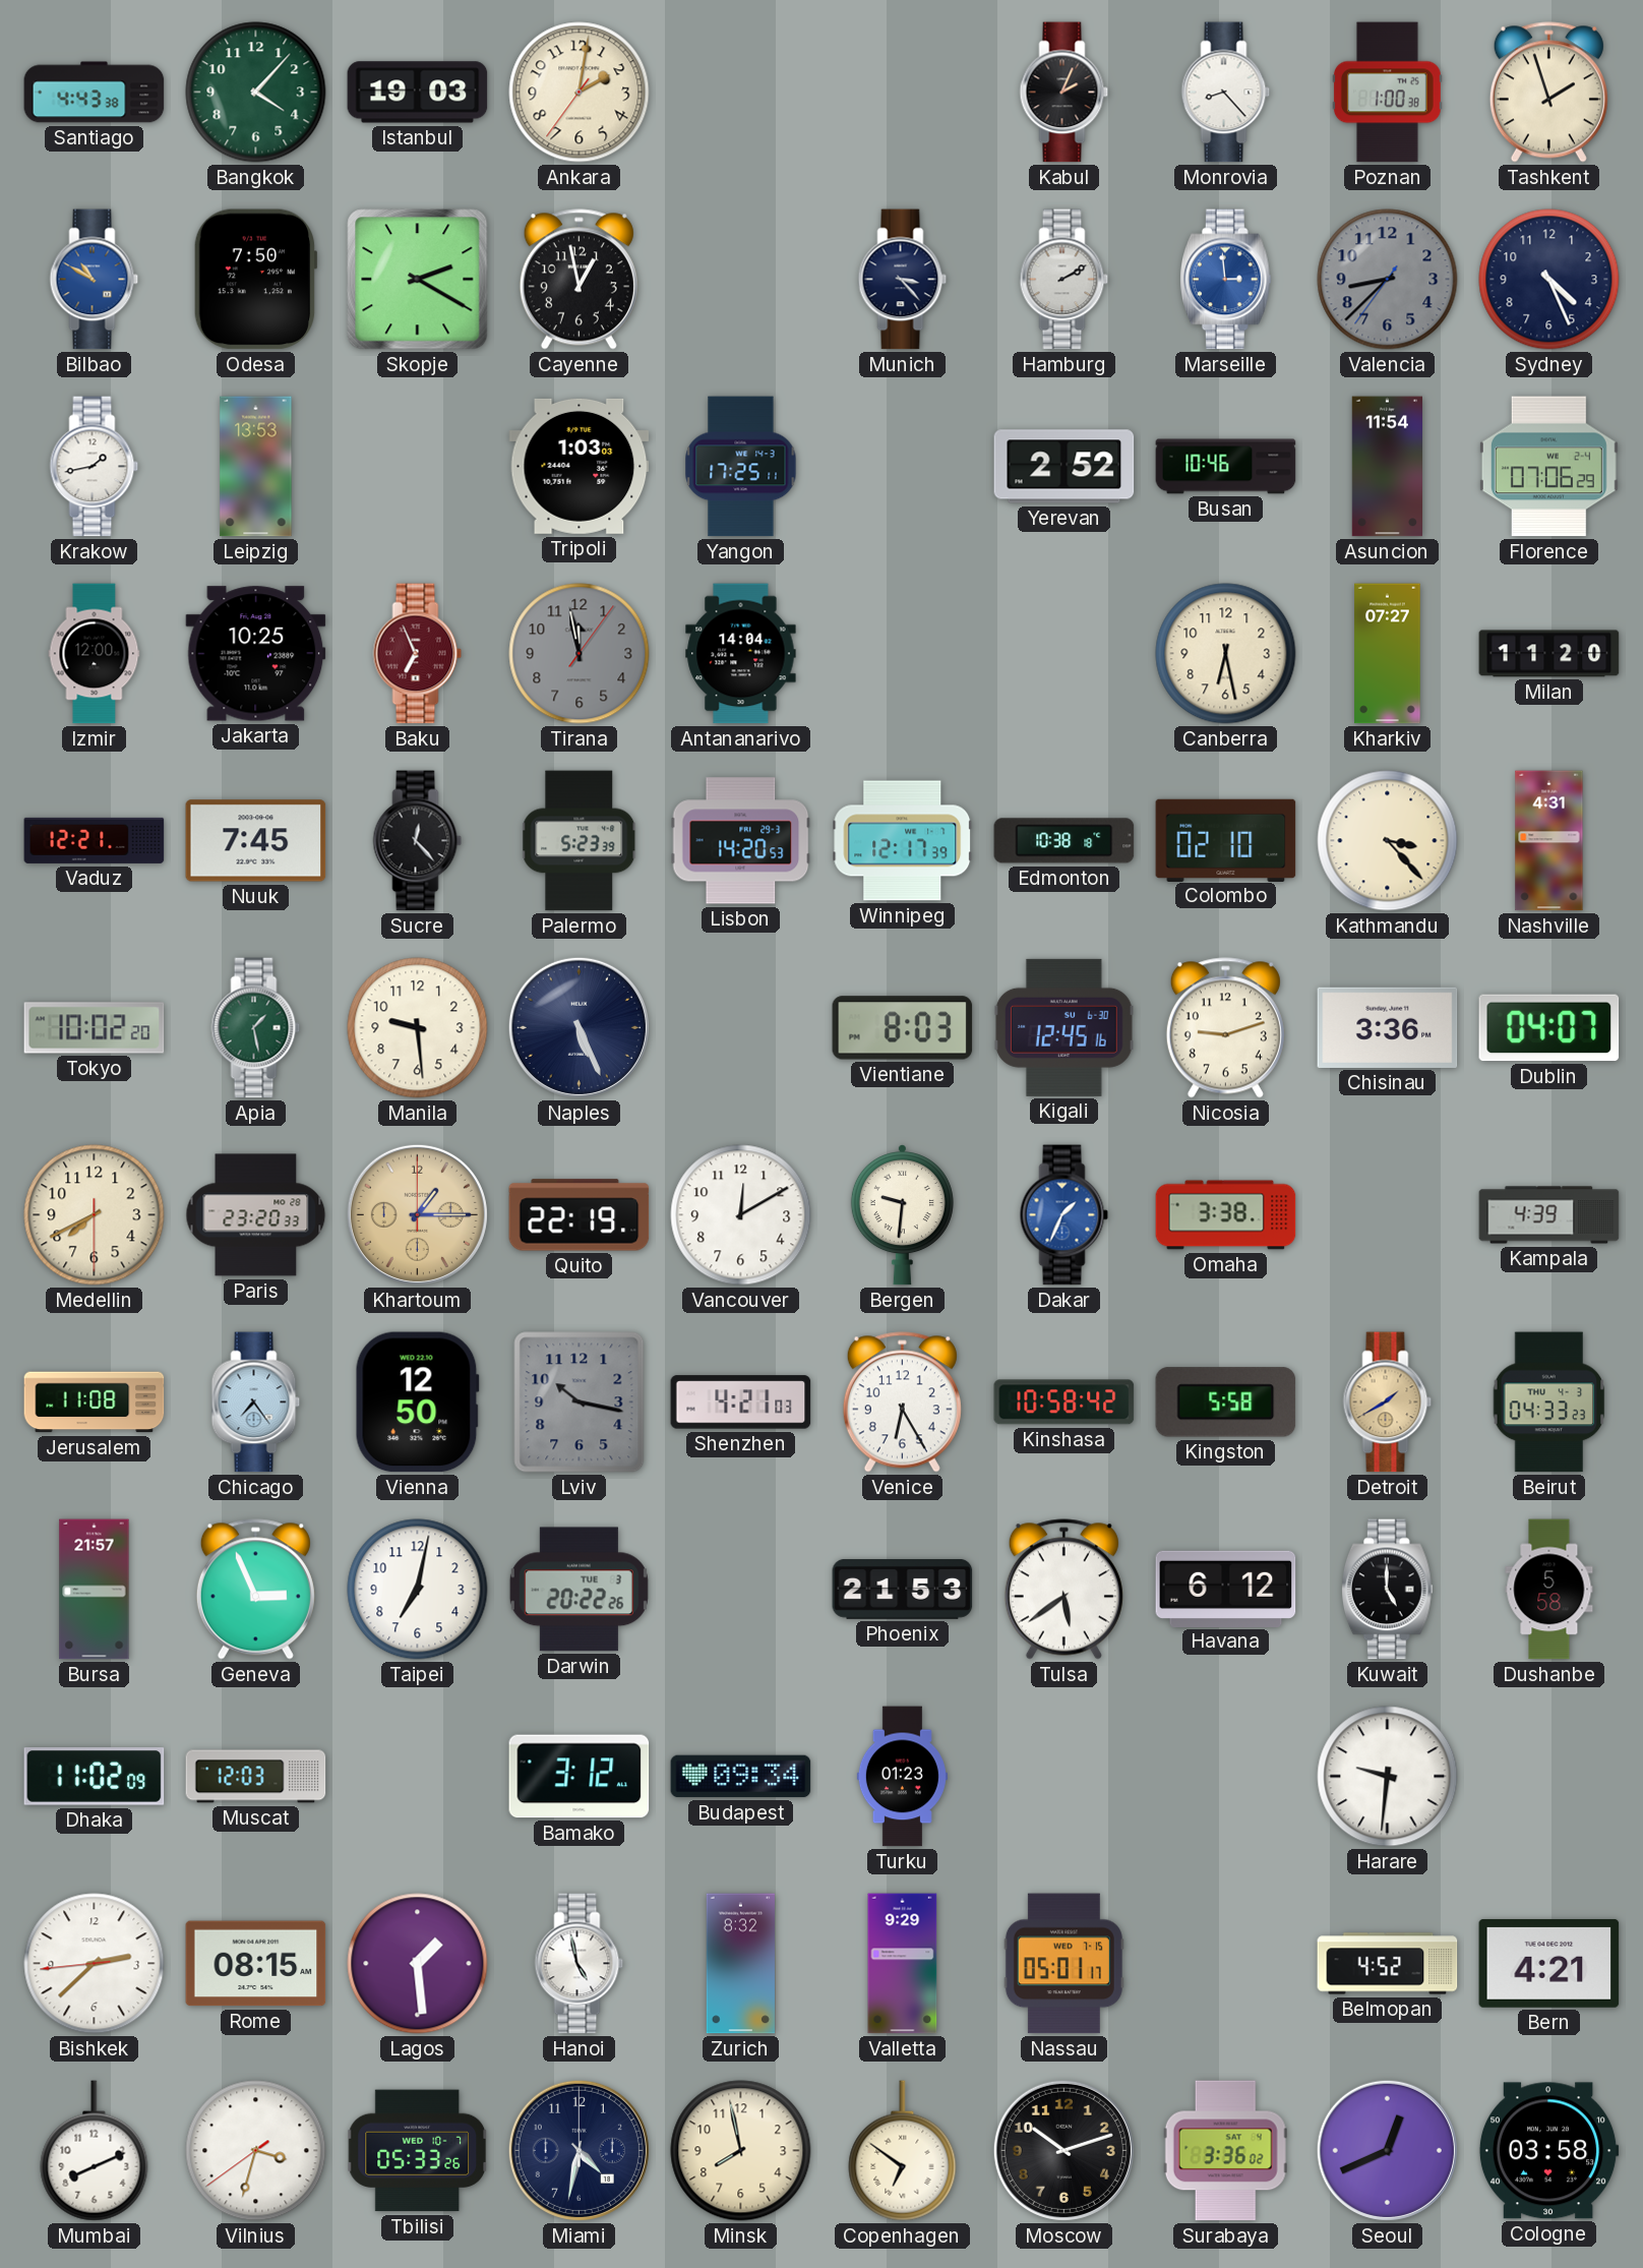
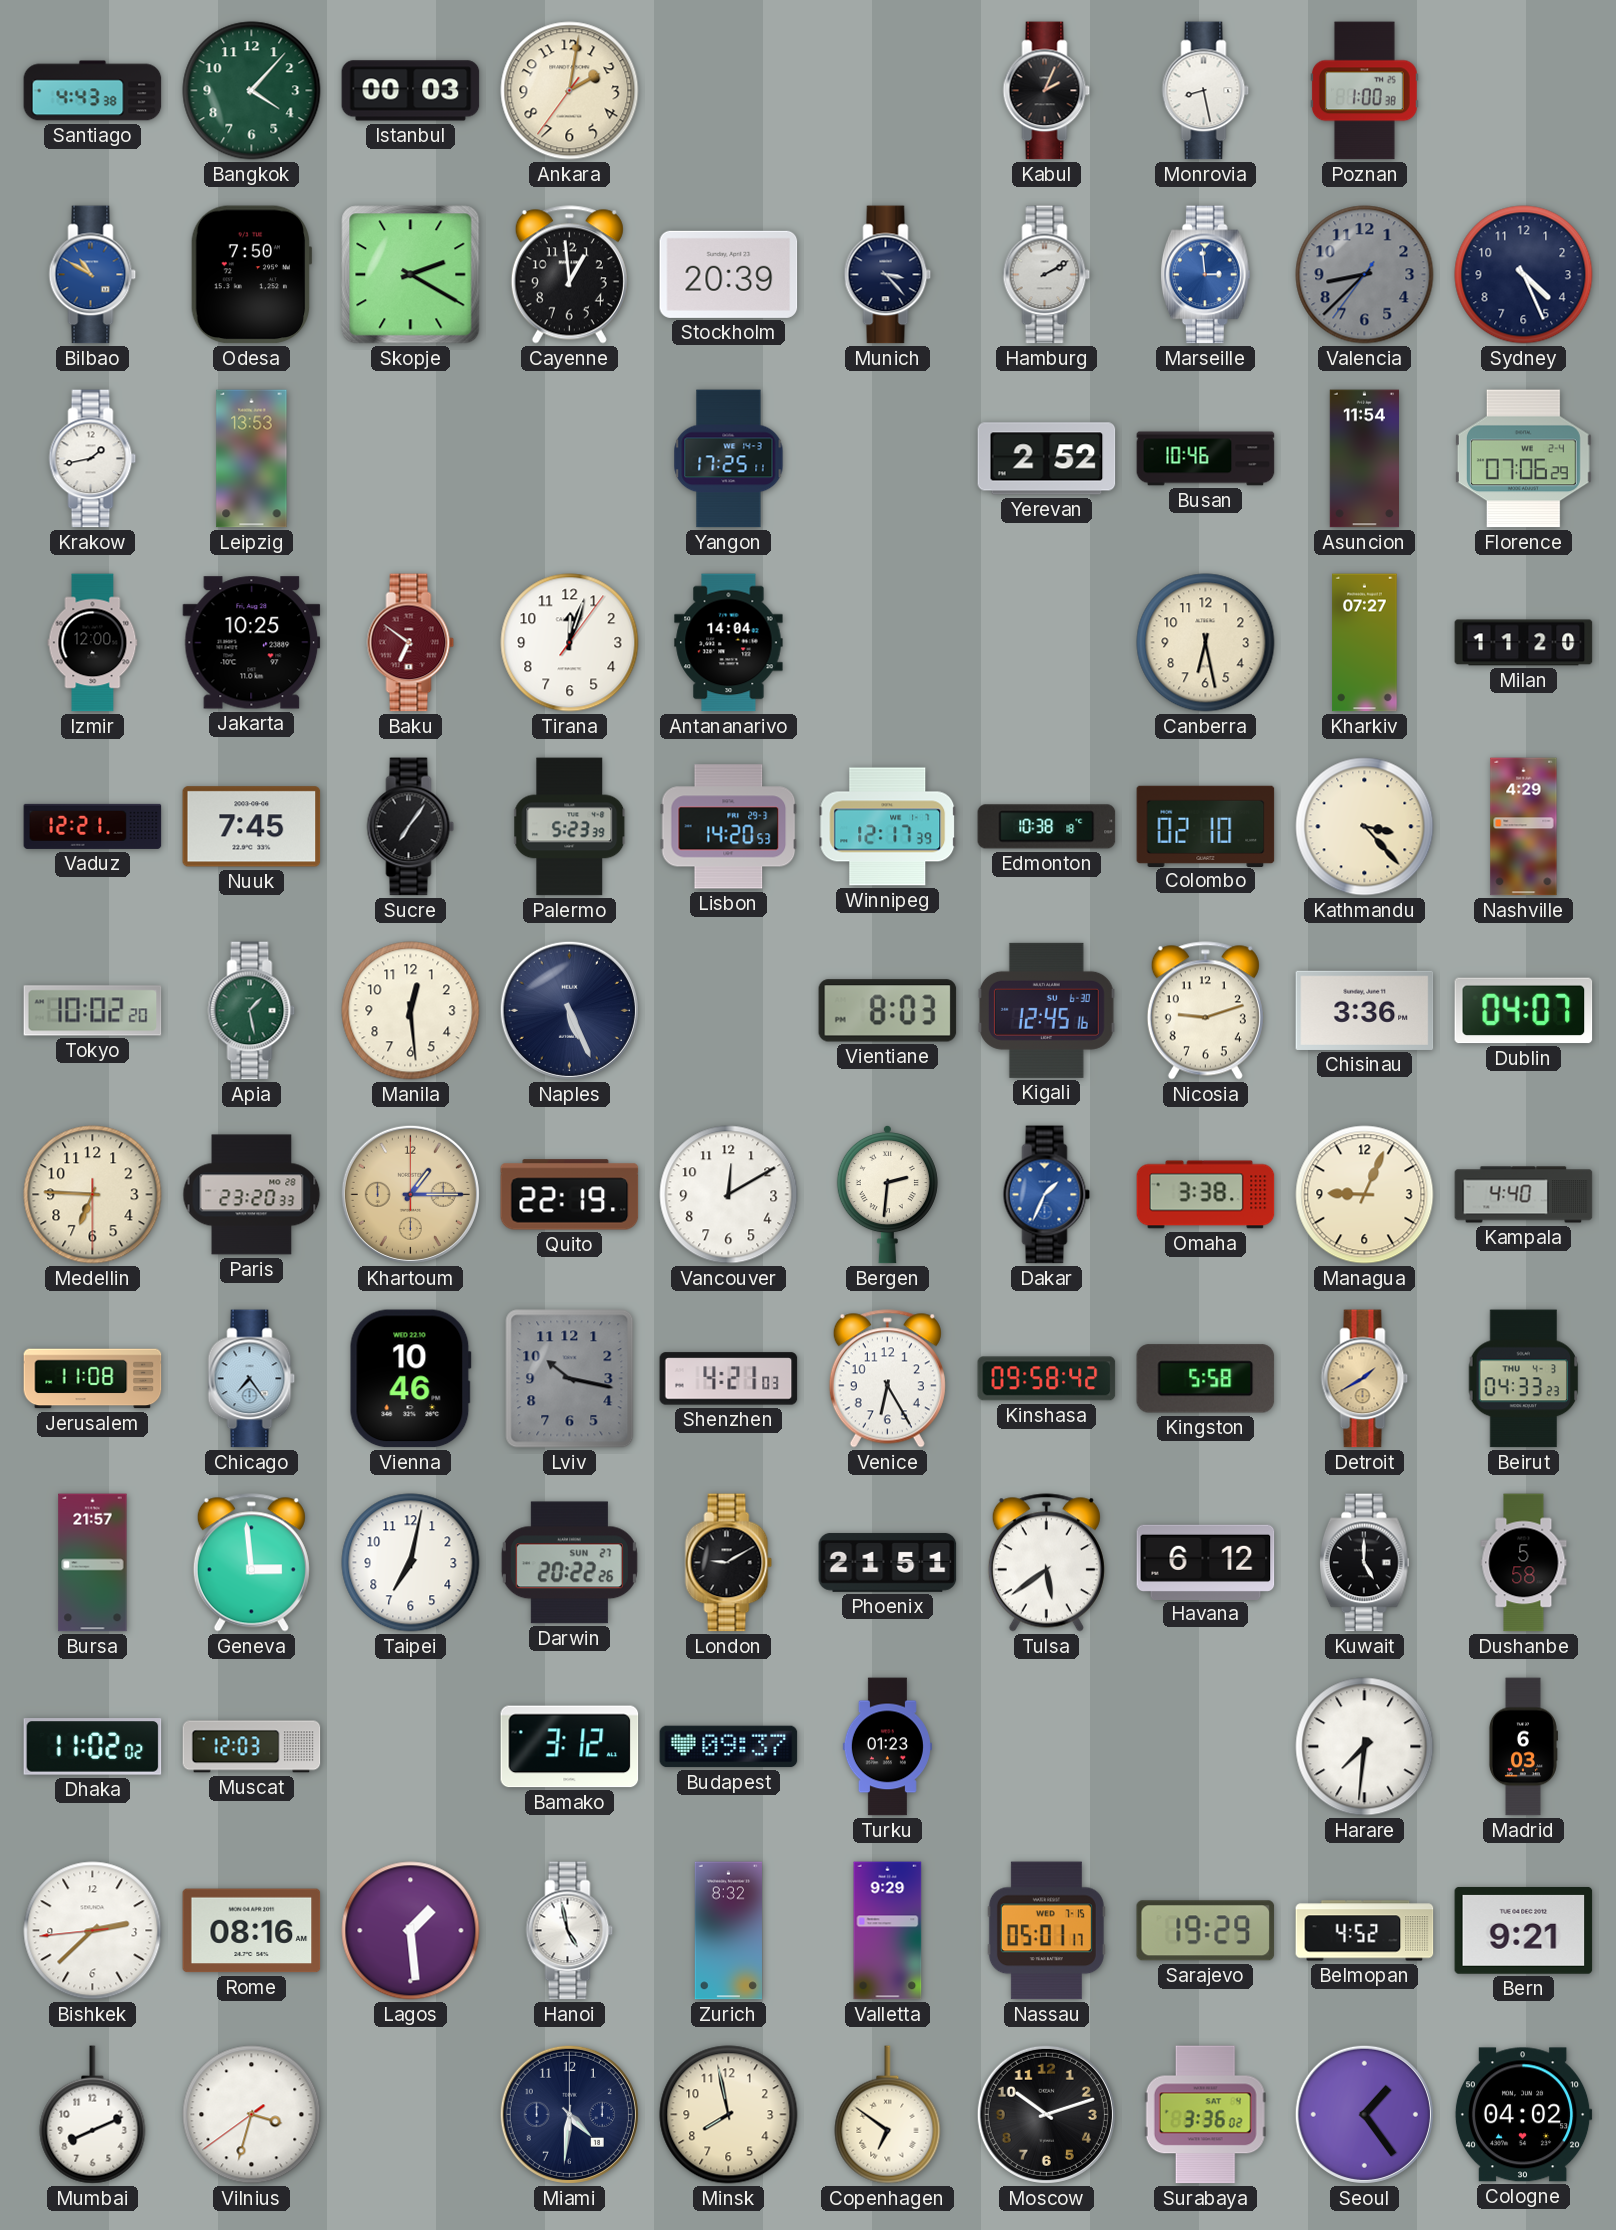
Istanbul: 19:03 -> 00:03 (411, 91)
Monrovia: 8:23 -> 8:28 (1206, 91)
Tashkent: 1:57 -> none (1548, 93)
Cayenne: 12:58 -> 12:59 (569, 275)
Stockholm: none -> 20:39 (729, 274)
Tripoli: 1:03 -> none (580, 466)
Baku: 6:56 -> 6:51 (411, 643)
Tirana: 11:58 -> 12:03 (570, 643)
Tirana dial: grey -> white (570, 643)
Sucre: 12:23 -> 7:06 (411, 827)
Nashville: 4:31 -> 4:29 (1524, 827)
Manila: 9:29 -> 12:29 (411, 1011)
Medellin: 7:40 -> 6:45 (93, 1195)
Bergen: 9:31 -> 2:31 (887, 1194)
Managua: none -> 9:04 (1365, 1195)
Kampala: 4:39 -> 4:40 (1524, 1195)
Vienna: 12:50 -> 10:46 (410, 1379)
Kinshasa: 10:58 -> 09:58 (1047, 1379)
Geneva: 2:56 -> 2:59 (251, 1563)
Darwin date: TUE 3 -> SUN 27 (569, 1563)
London: none -> 9:10 (729, 1563)
Phoenix: 21:53 -> 21:51 (888, 1562)
Dhaka: 11:02:09 -> 11:02:02 (93, 1747)
Budapest: 09:34 -> 09:37 (729, 1747)
Harare: 9:31 -> 7:31 (1365, 1747)
Madrid: none -> 6:03 (1523, 1747)
Rome: 08:15 -> 08:16 (252, 1931)
Sarajevo: none -> 19:29 (1206, 1931)
Bern: 4:21 -> 9:21 (1524, 1930)
Tbilisi: 05:33 -> none (418, 2151)
Miami: 4:32 -> 4:31 (569, 2114)
Seoul: 12:41 -> 1:24 (1364, 2114)
Cologne: 03:58 -> 04:02 (1523, 2115)
